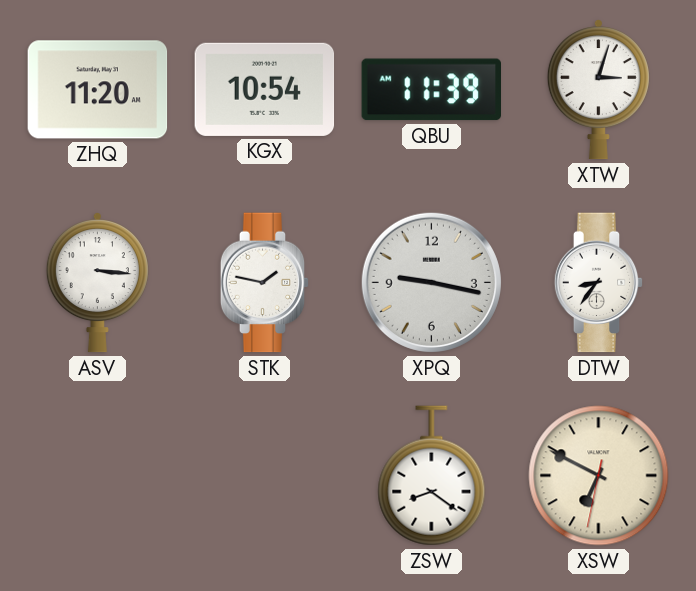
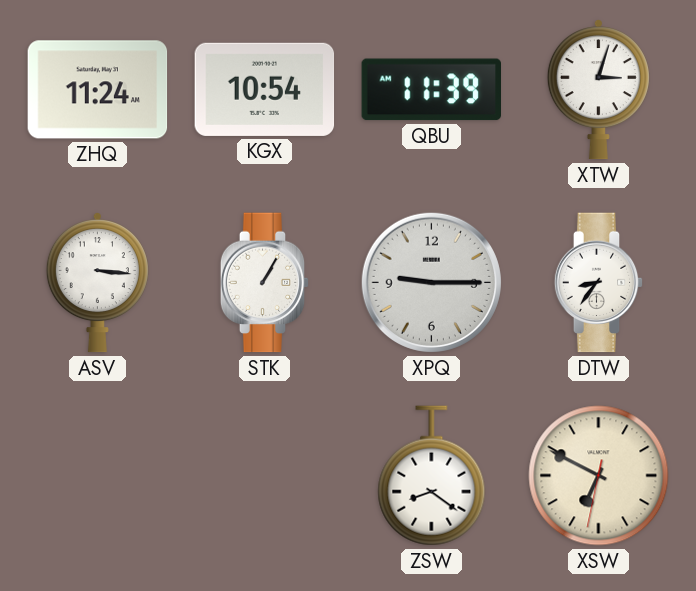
ZHQ: 11:20 -> 11:24 (98, 90)
STK: 1:47 -> 1:05 (265, 283)
XPQ: 9:17 -> 9:15 (431, 282)
